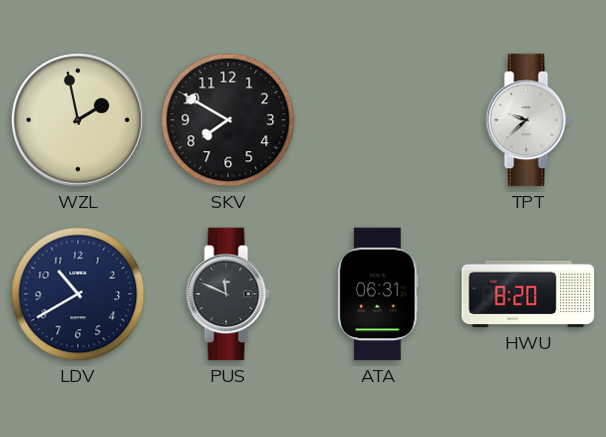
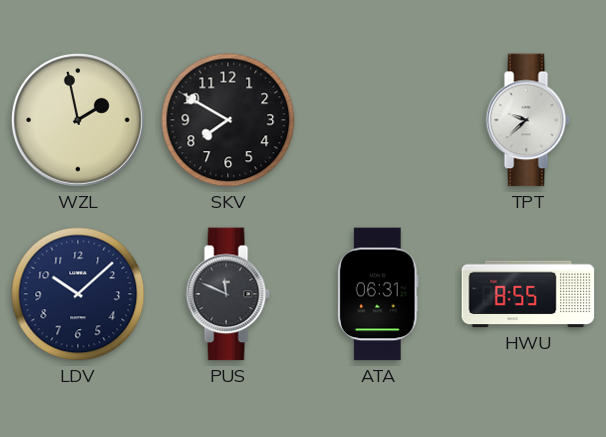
LDV: 10:40 -> 10:08 (78, 294)
HWU: 8:20 -> 8:55 (528, 294)
